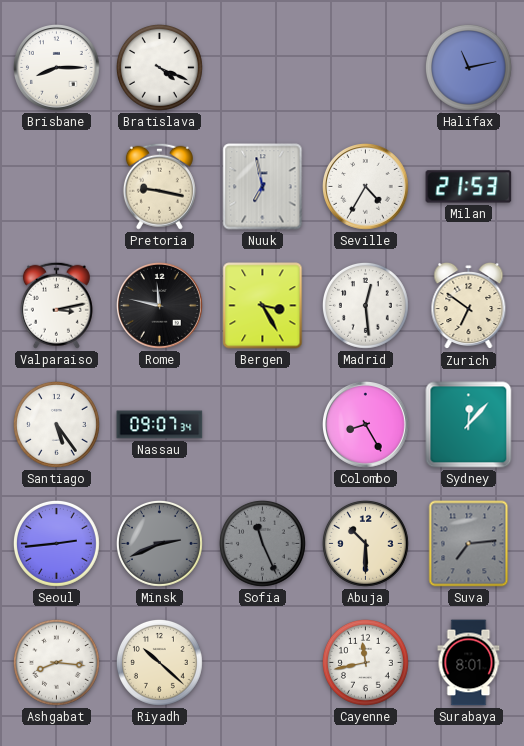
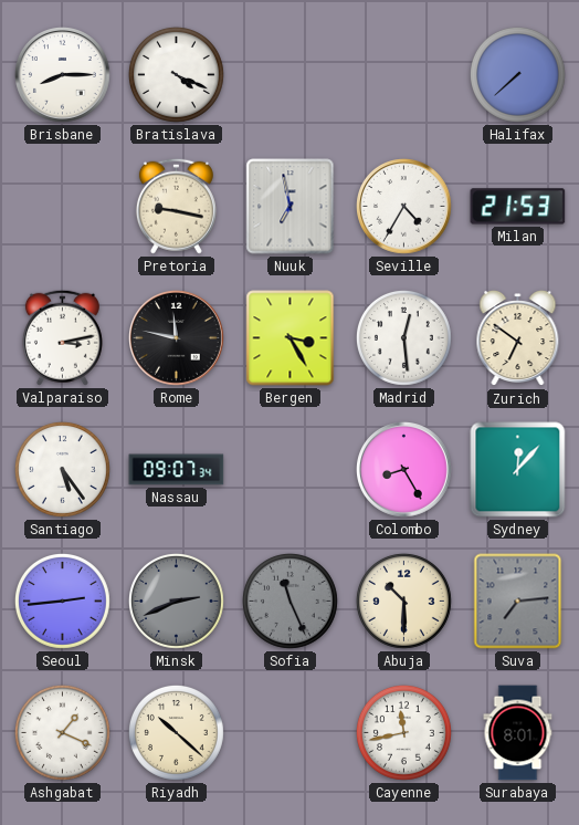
Halifax: 11:13 -> 7:38 (517, 74)
Ashgabat: 8:16 -> 1:19 (62, 732)
